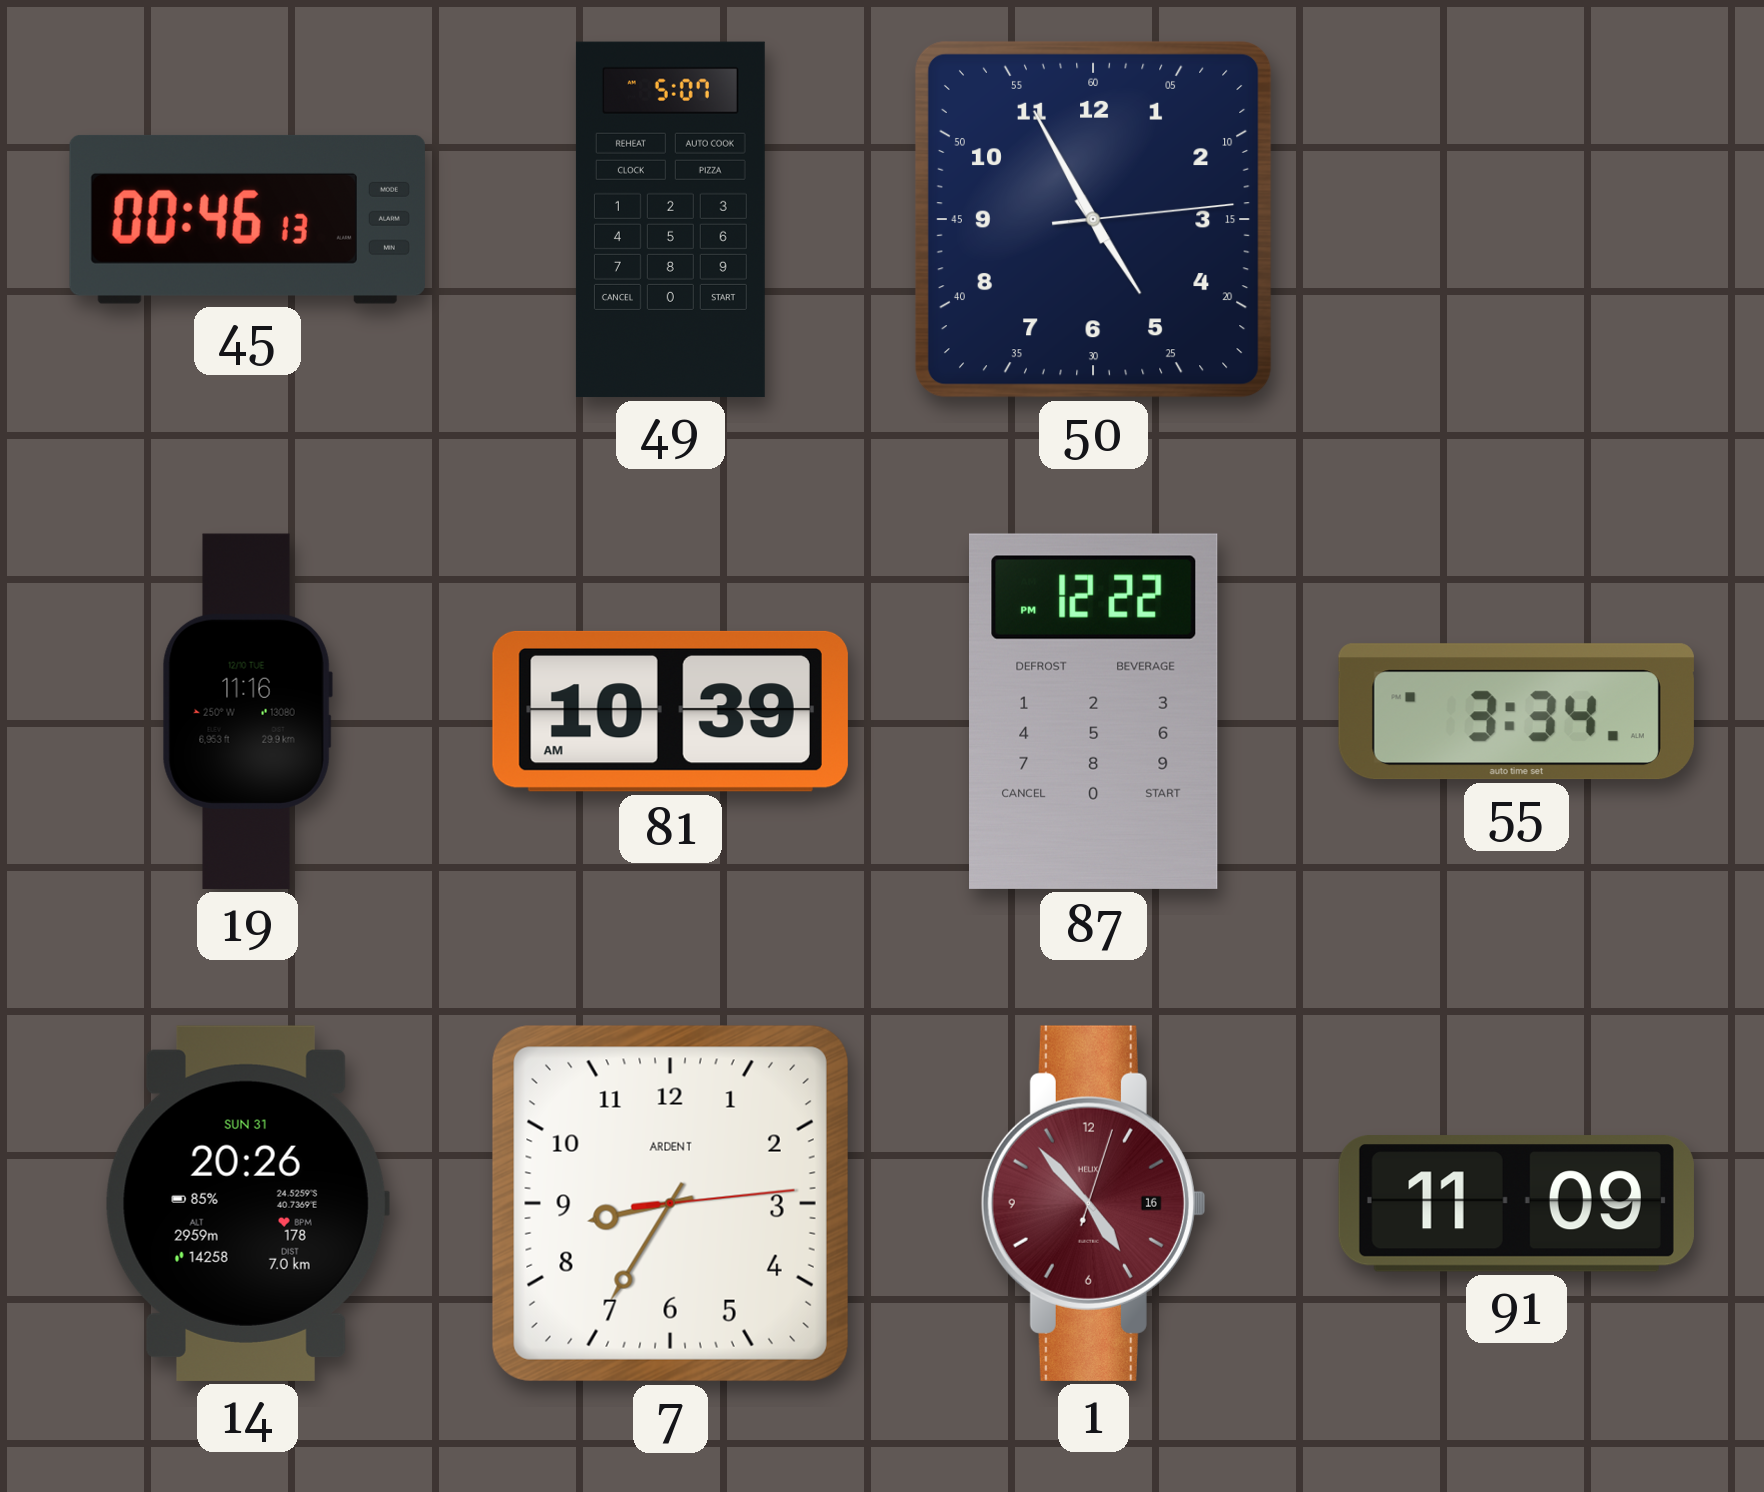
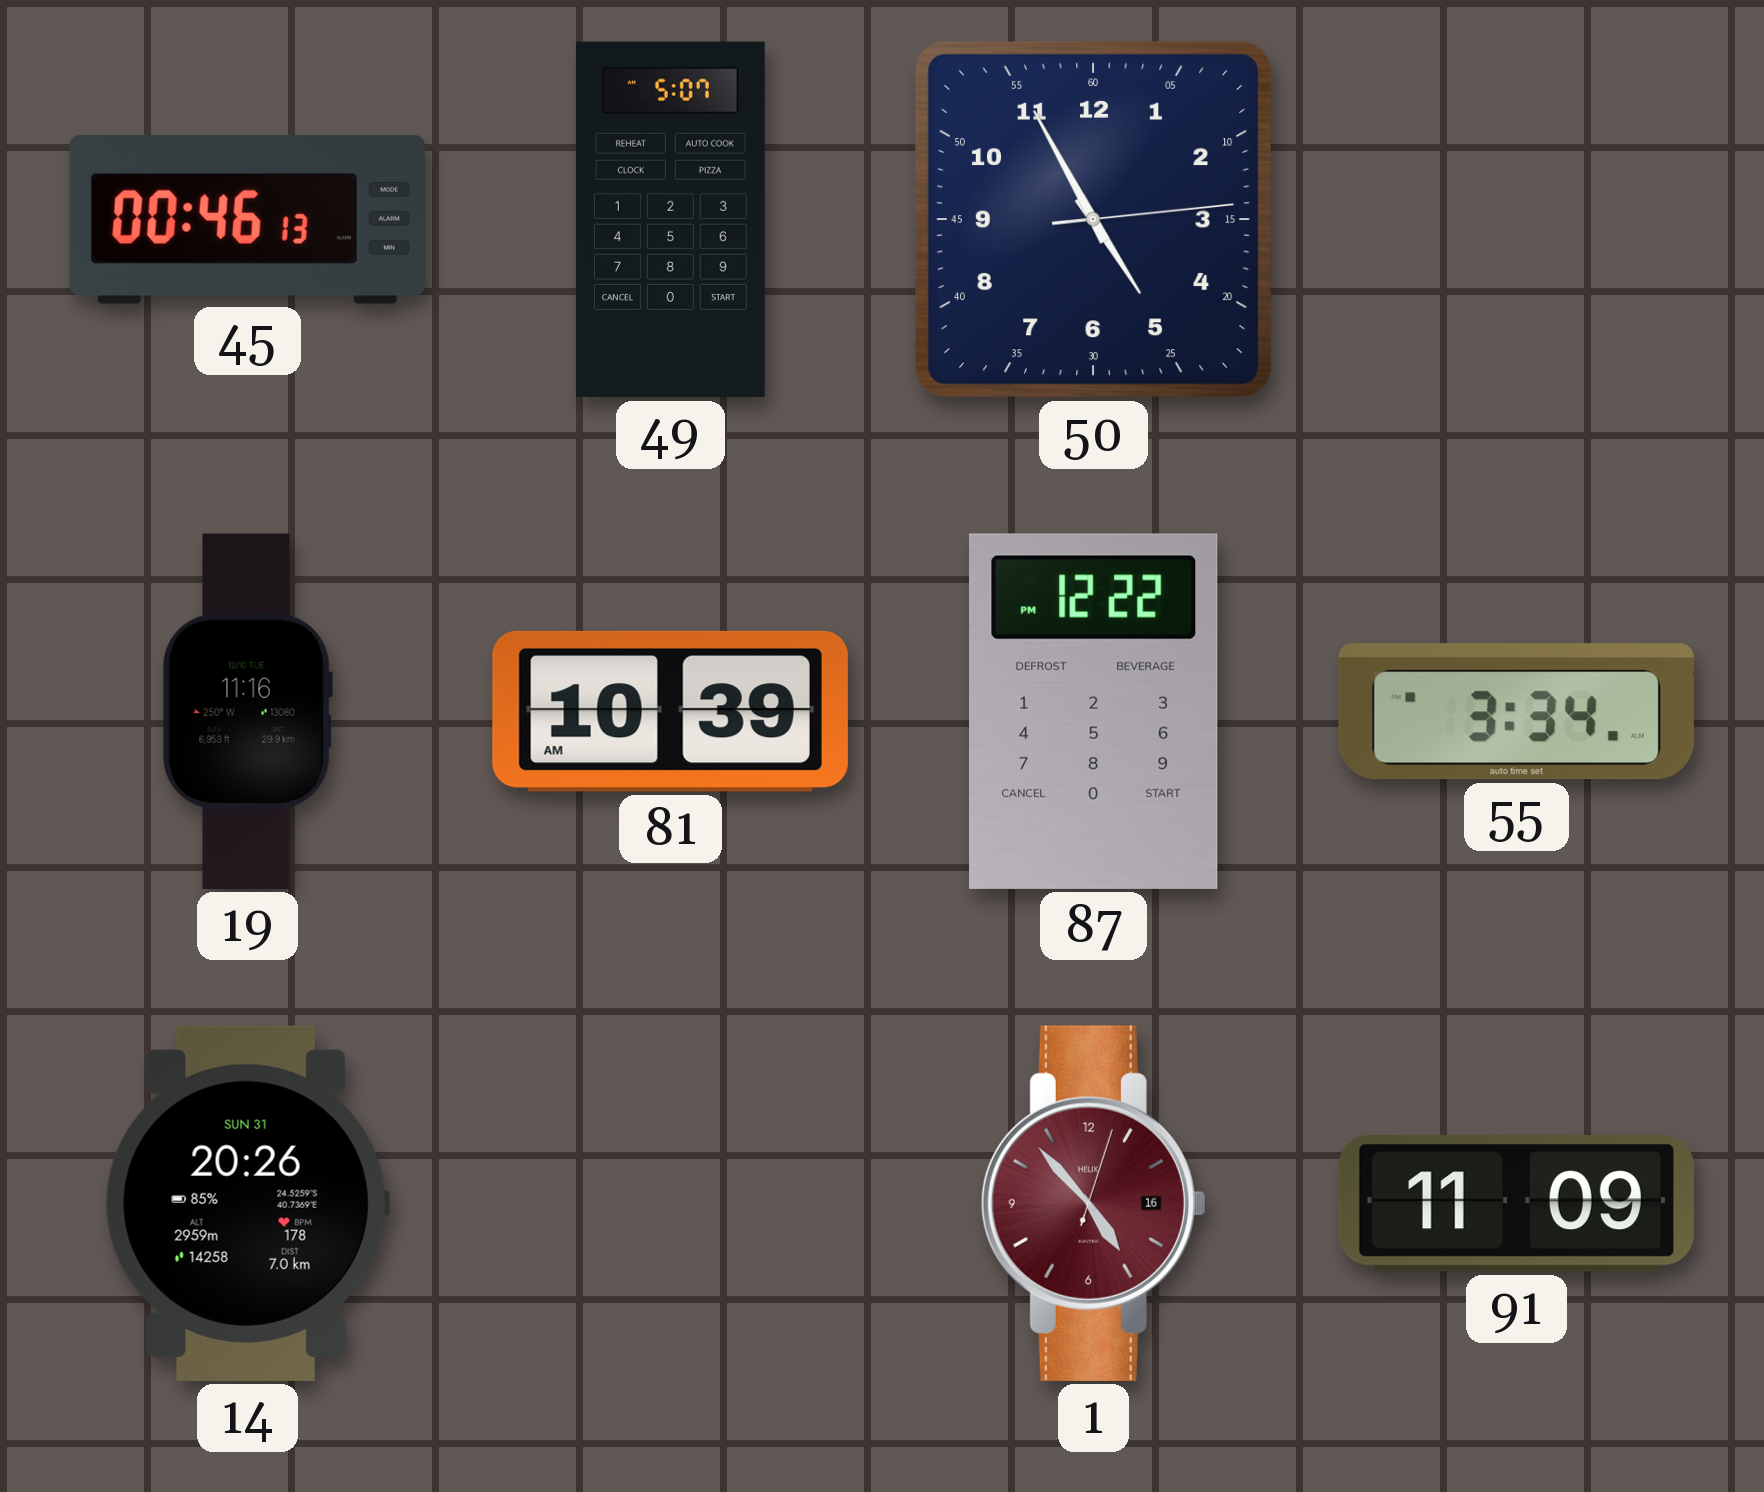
7: 8:35 -> none (670, 1203)
